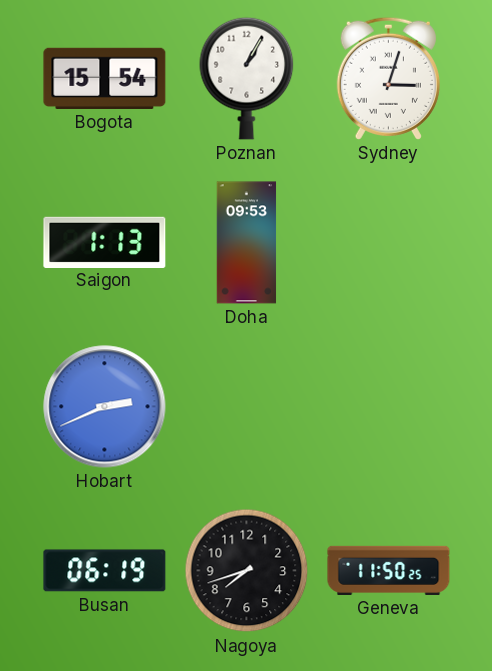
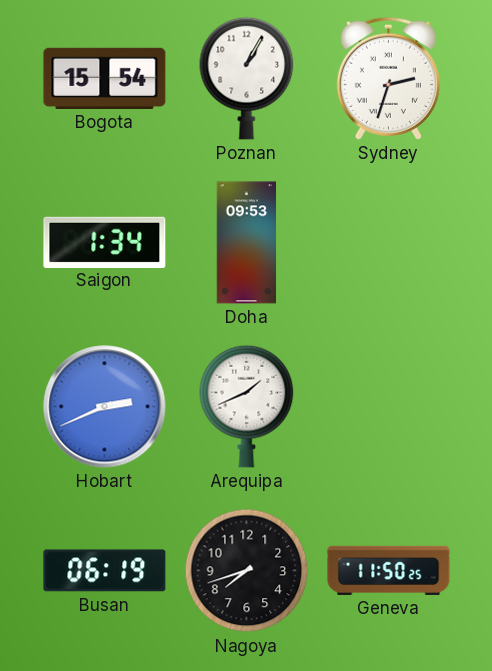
Sydney: 3:03 -> 2:33 (388, 78)
Saigon: 1:13 -> 1:34 (105, 242)
Arequipa: none -> 1:41 (247, 406)
